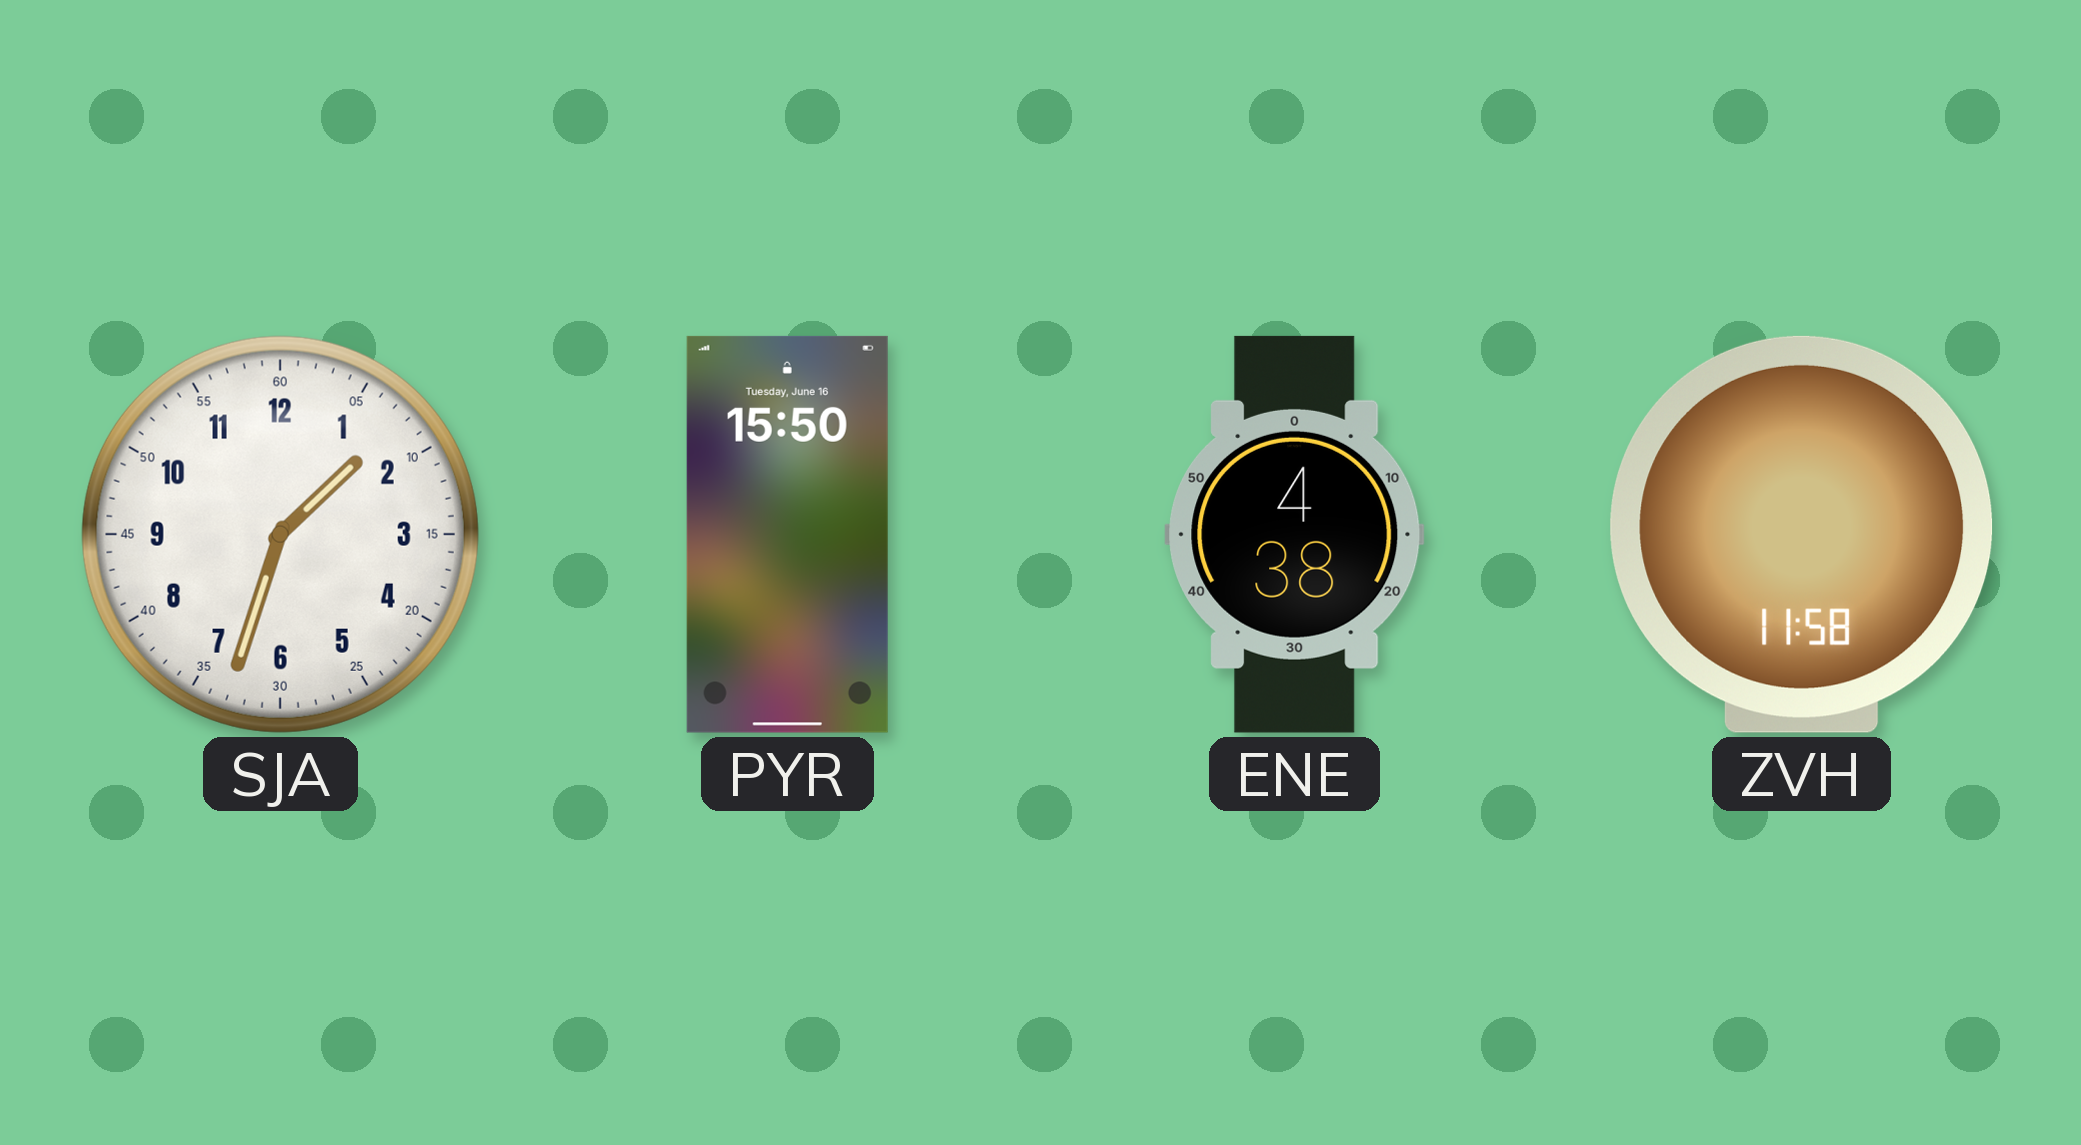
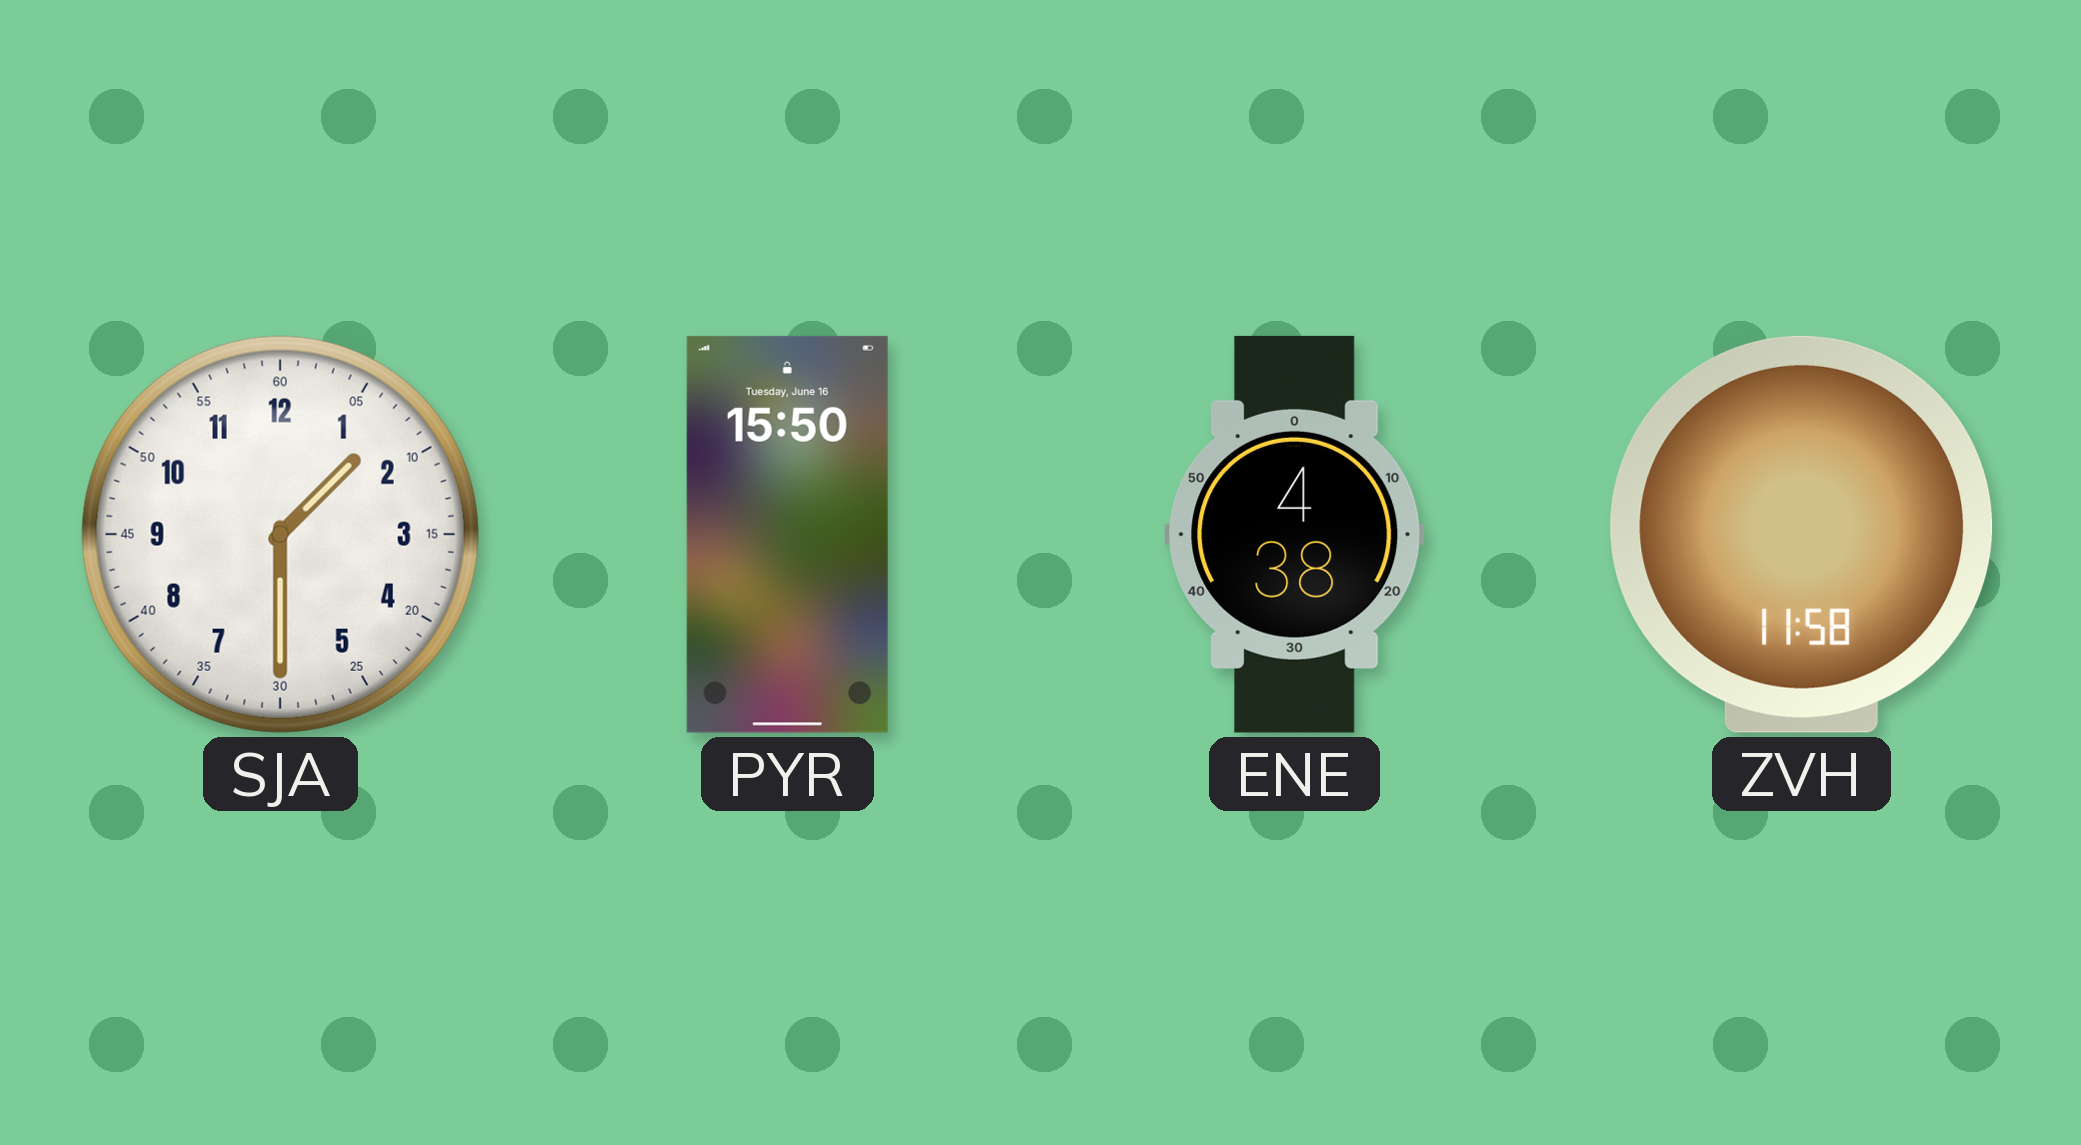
SJA: 1:33 -> 1:30 (280, 534)
